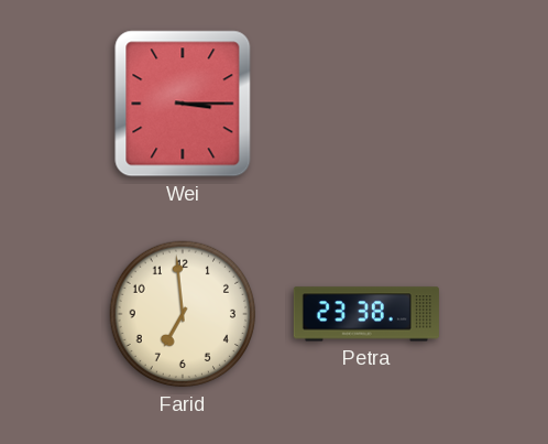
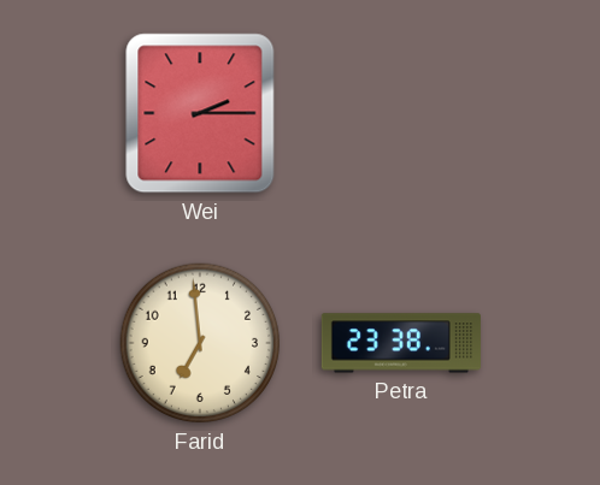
Wei: 3:15 -> 2:15 (200, 113)
